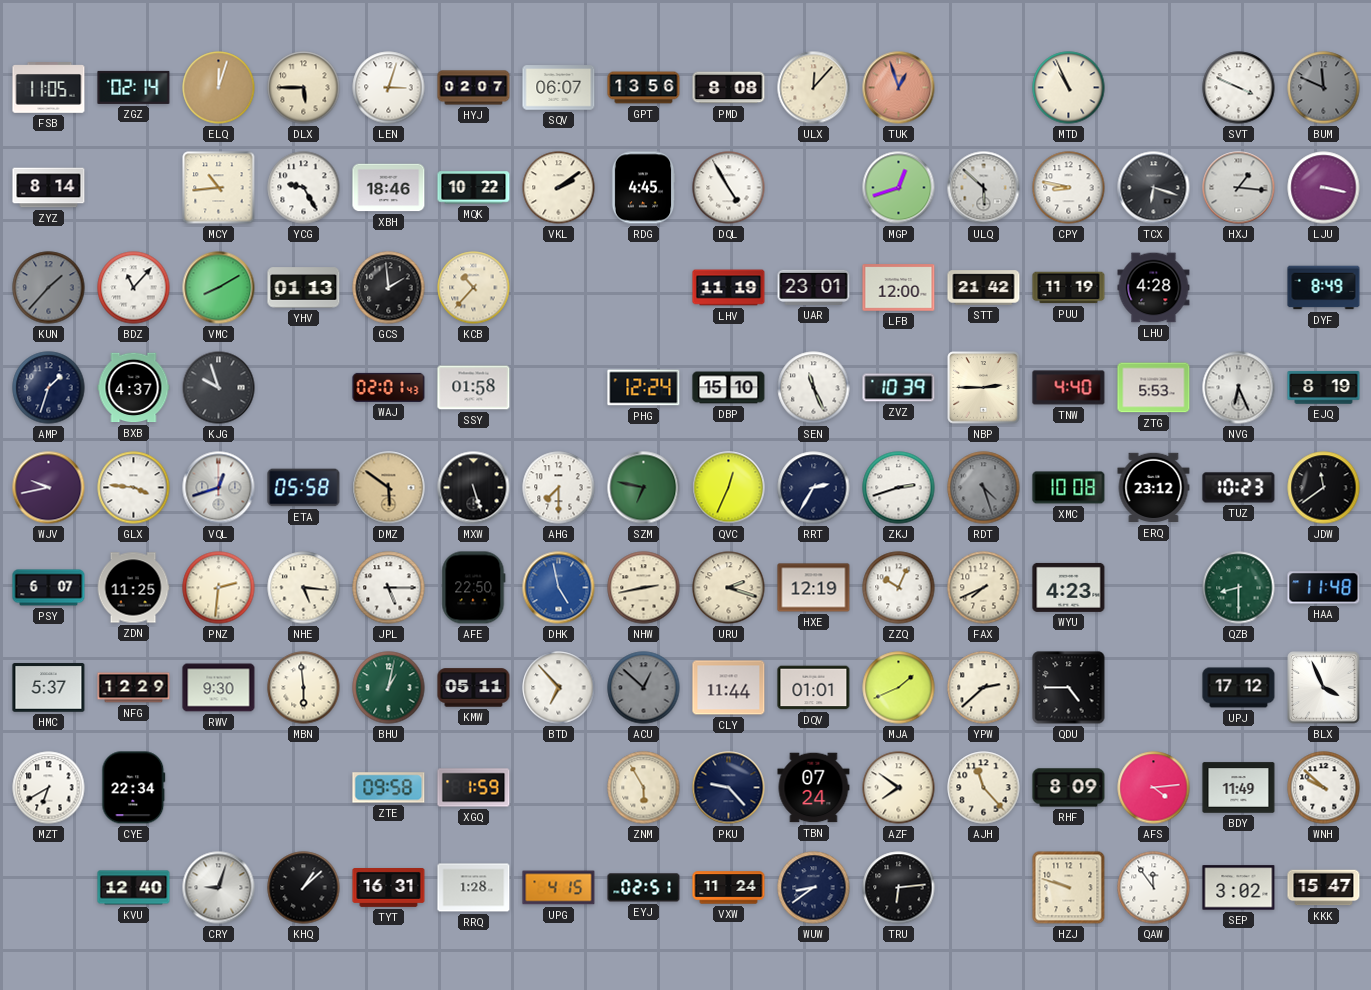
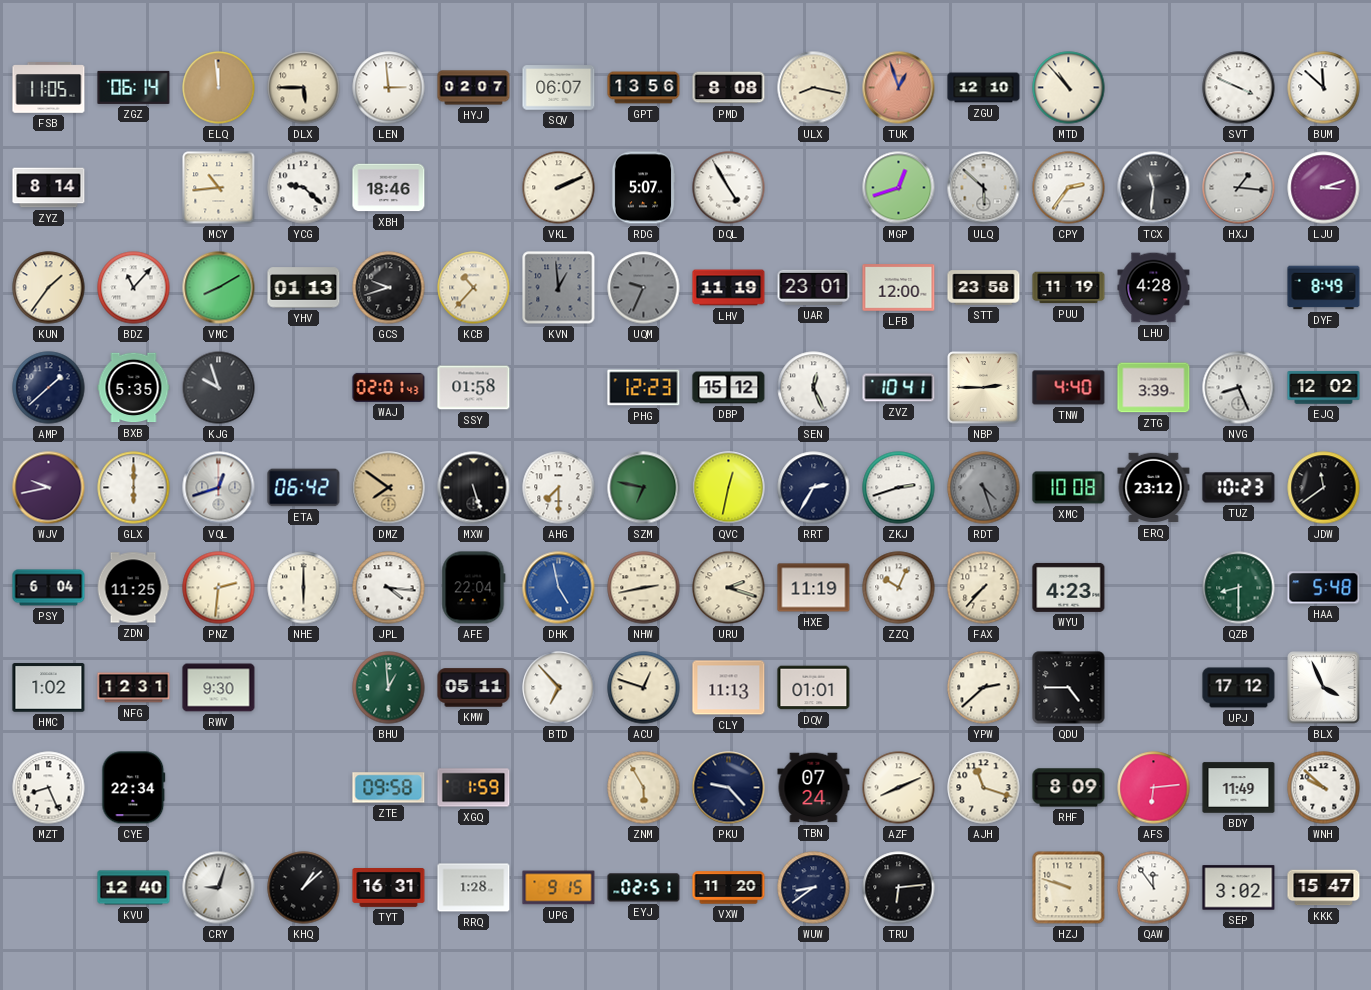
ZGZ: 02:14 -> 06:14 (134, 87)
ELQ: 12:03 -> 11:59 (219, 88)
LEN: 3:03 -> 2:59 (389, 88)
ULX: 12:07 -> 8:17 (814, 88)
ZGU: none -> 12:10 (984, 88)
MTD: 10:56 -> 10:53 (1069, 88)
BUM: 11:49 -> 11:52 (1324, 88)
BUM dial: grey -> white (1324, 88)
YCG: 9:25 -> 9:22 (304, 188)
MQK: 10:22 -> none (474, 188)
VKL: 2:09 -> 2:11 (559, 188)
RDG: 4:45 -> 5:07 (643, 188)
CPY: 8:47 -> 2:36 (1069, 188)
TCX: 6:18 -> 11:31 (1154, 188)
LJU: 3:17 -> 3:12 (1324, 188)
KUN: 1:37 -> 1:36 (49, 288)
KUN dial: grey -> cream (49, 288)
GCS: 1:59 -> 9:42 (389, 288)
KVN: none -> 12:59 (559, 288)
UQM: none -> 9:34 (644, 288)
STT: 21:42 -> 23:58 (984, 288)
AMP: 1:33 -> 1:38 (49, 388)
BXB: 4:37 -> 5:35 (134, 388)
PHG: 12:24 -> 12:23 (644, 388)
DBP: 15:10 -> 15:12 (729, 388)
SEN: 11:26 -> 12:26 (814, 388)
ZVZ: 10:39 -> 10:41 (899, 388)
ZTG: 5:53 -> 3:39 (1154, 388)
NVG: 6:26 -> 8:26 (1239, 388)
EJQ: 8:19 -> 12:02 (1324, 388)
GLX: 3:46 -> 6:00 (134, 488)
ETA: 05:58 -> 06:42 (304, 488)
DMZ: 5:51 -> 7:51 (389, 488)
QVC: 12:34 -> 12:32 (729, 488)
PSY: 6:07 -> 6:04 (49, 588)
NHE: 5:16 -> 6:00 (304, 588)
JPL: 5:15 -> 4:16 (389, 588)
AFE: 22:50 -> 22:04 (474, 588)
HXE: 12:19 -> 11:19 (814, 588)
FAX: 7:41 -> 7:37 (984, 588)
HAA: 11:48 -> 5:48 (1324, 588)
HMC: 5:37 -> 1:02 (49, 688)
NFG: 12:29 -> 12:31 (134, 688)
MBN: 5:59 -> none (304, 688)
BHU: 1:02 -> 12:59 (389, 688)
ACU: 12:52 -> 12:48 (644, 688)
ACU dial: grey -> cream (644, 688)
CLY: 11:44 -> 11:13 (729, 688)
MJA: 1:41 -> none (899, 688)
MZT: 6:40 -> 8:26 (49, 788)
AZF: 7:51 -> 8:11 (899, 788)
AJH: 11:23 -> 11:18 (984, 788)
AFS: 4:14 -> 6:14 (1154, 788)
UPG: 4:15 -> 9:15 (559, 888)
VXW: 11:24 -> 11:20 (729, 888)
